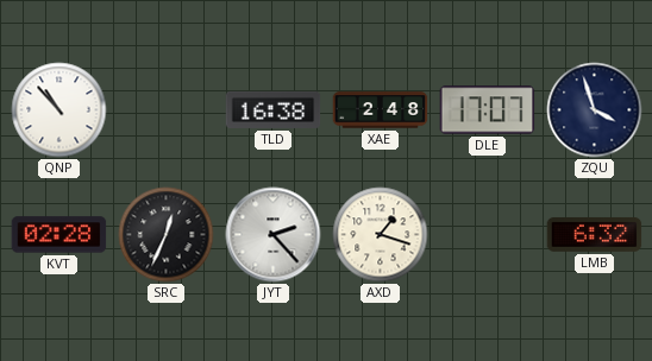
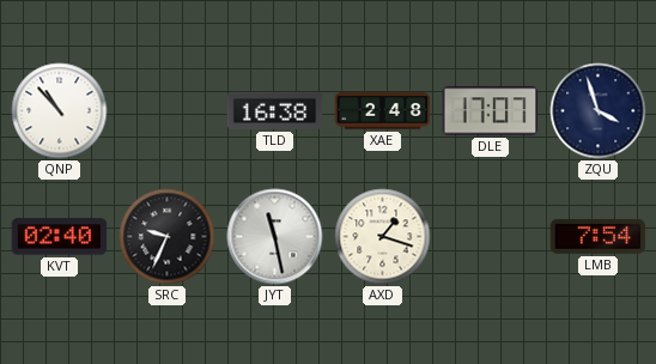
KVT: 02:28 -> 02:40 (60, 237)
SRC: 12:34 -> 9:34 (168, 237)
JYT: 2:23 -> 11:28 (275, 237)
LMB: 6:32 -> 7:54 (599, 236)
